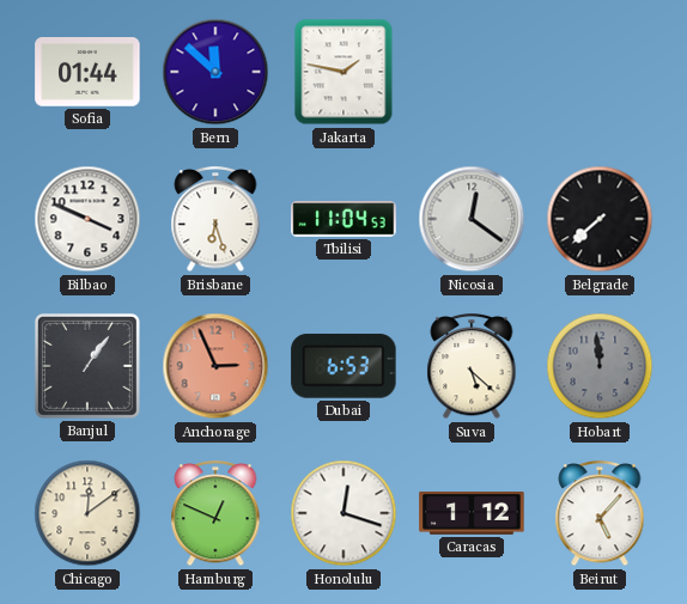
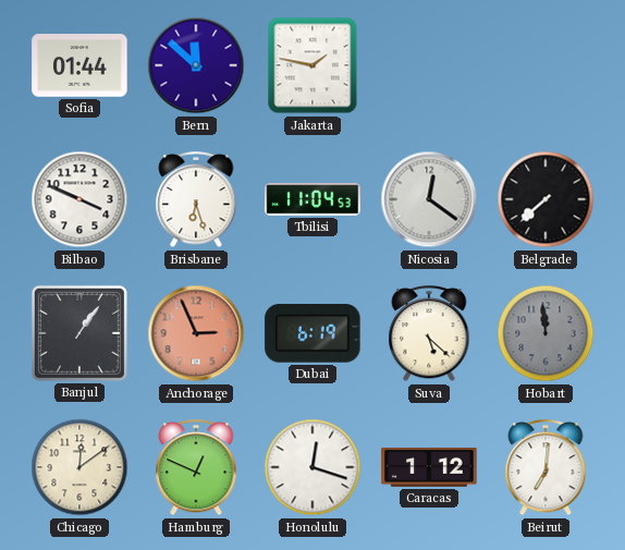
Dubai: 6:53 -> 6:19 (312, 333)
Beirut: 5:07 -> 7:01 (546, 468)
